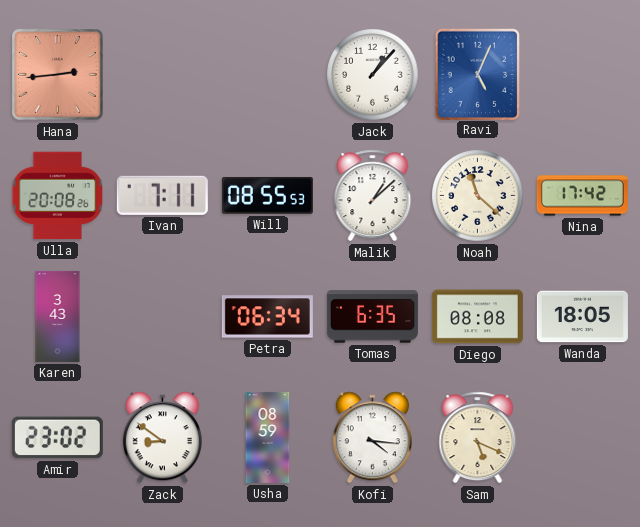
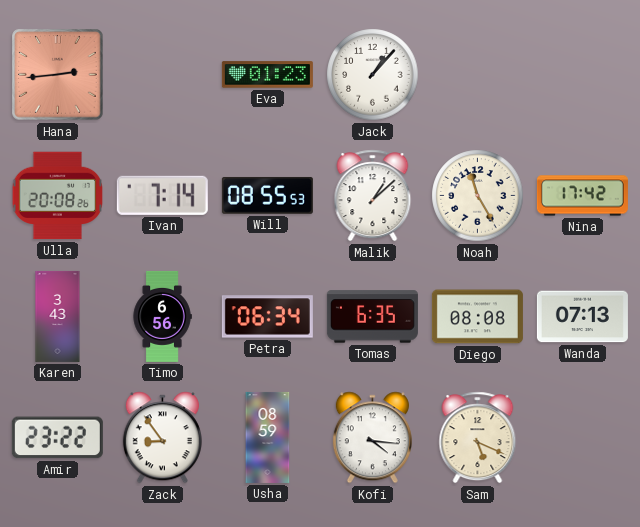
Eva: none -> 01:23 (267, 75)
Ravi: 5:04 -> none (477, 74)
Ivan: 7:11 -> 7:14 (162, 195)
Noah: 11:22 -> 11:25 (478, 196)
Timo: none -> 6:56 (162, 316)
Wanda: 18:05 -> 07:13 (582, 317)
Amir: 23:02 -> 23:22 (57, 438)
Zack: 8:51 -> 8:54 (162, 438)
